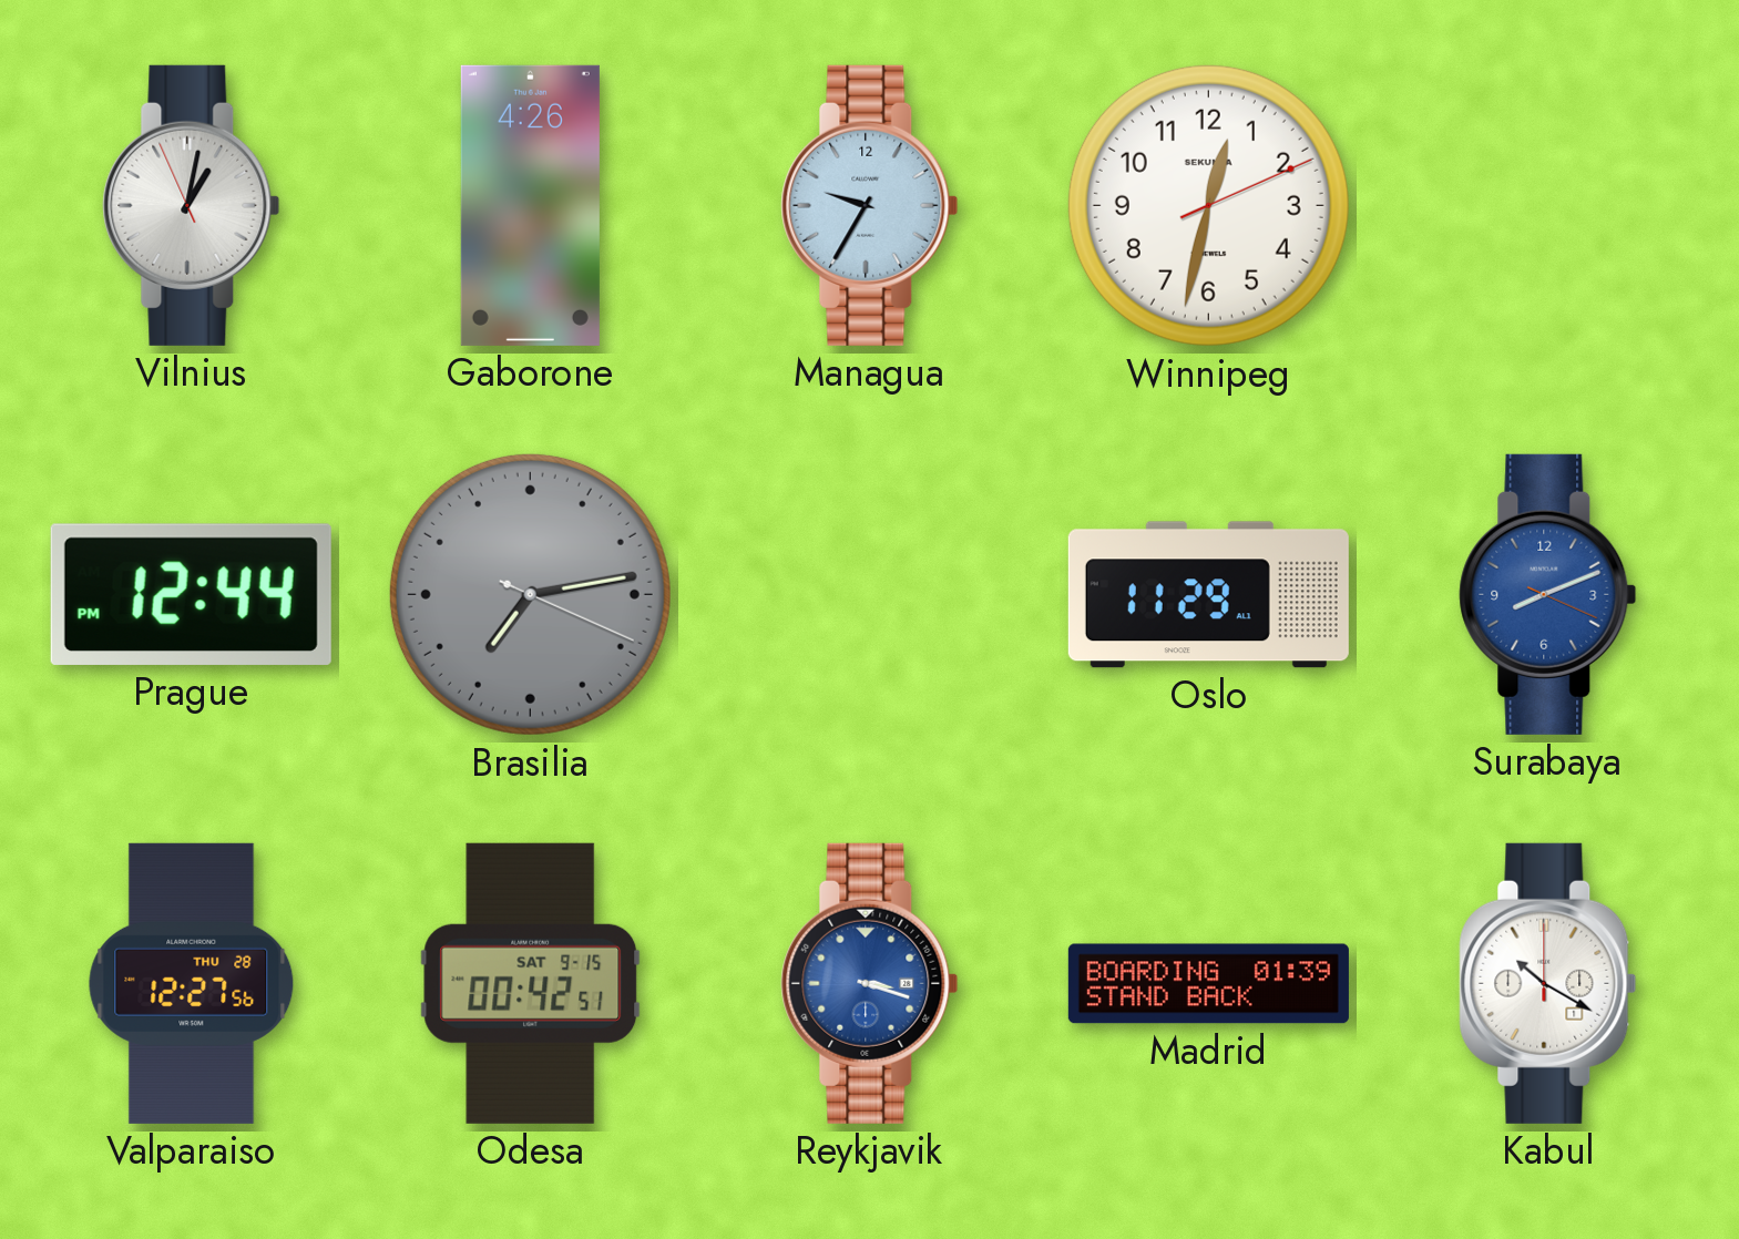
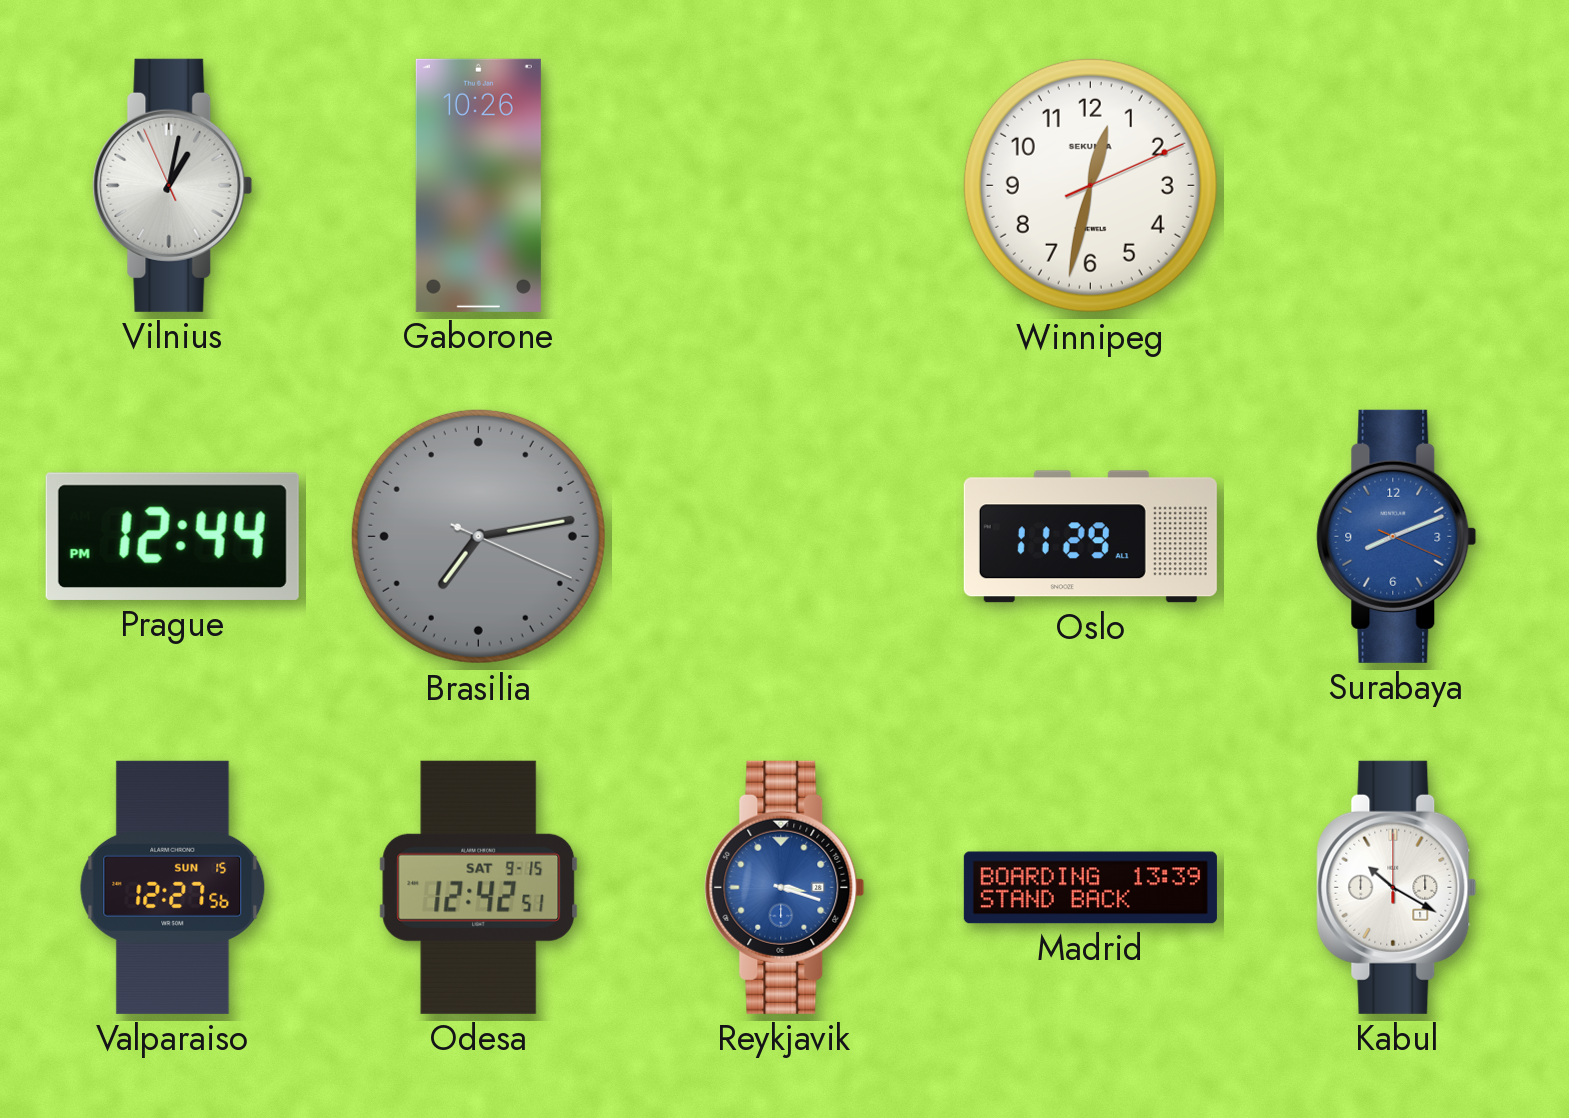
Gaborone: 4:26 -> 10:26 (478, 185)
Managua: 9:35 -> none (870, 205)
Valparaiso date: THU 28 -> SUN 15 (173, 887)
Odesa: 00:42 -> 12:42 (479, 887)
Madrid: 01:39 -> 13:39 (1090, 888)
